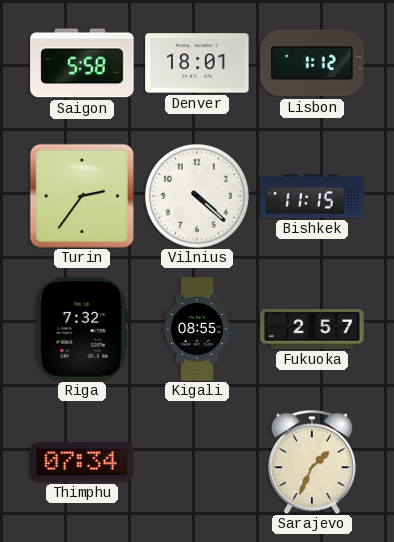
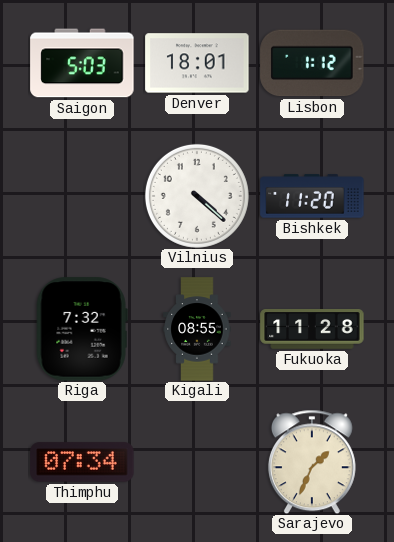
Saigon: 5:58 -> 5:03 (82, 63)
Turin: 2:36 -> none (82, 196)
Bishkek: 11:15 -> 11:20 (312, 196)
Fukuoka: 2:57 -> 11:28 (312, 329)
